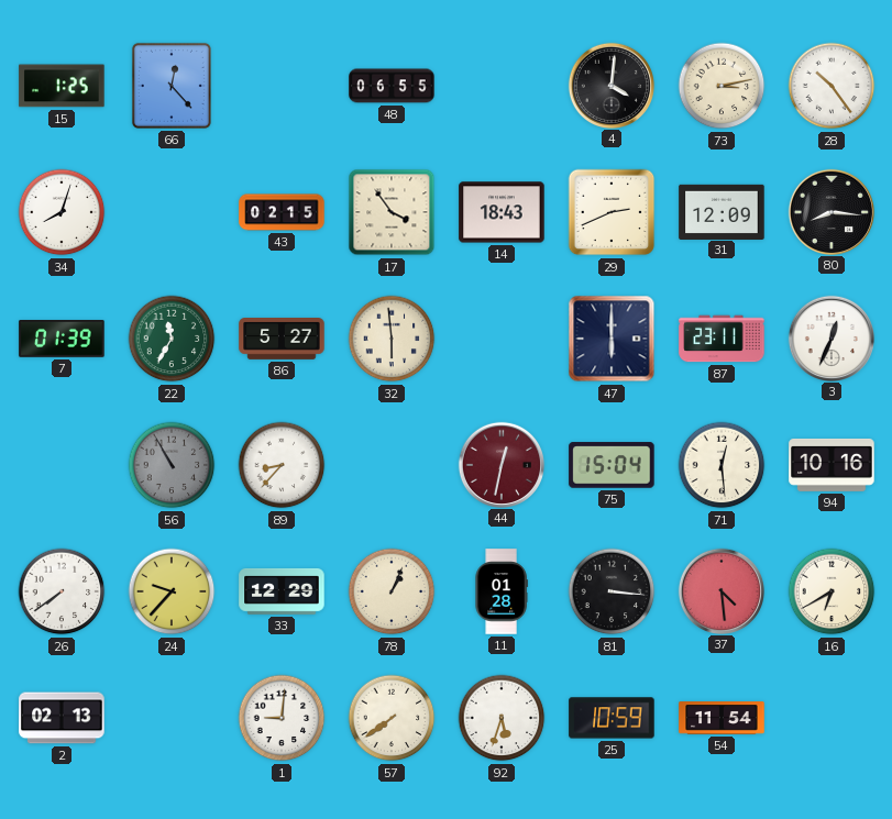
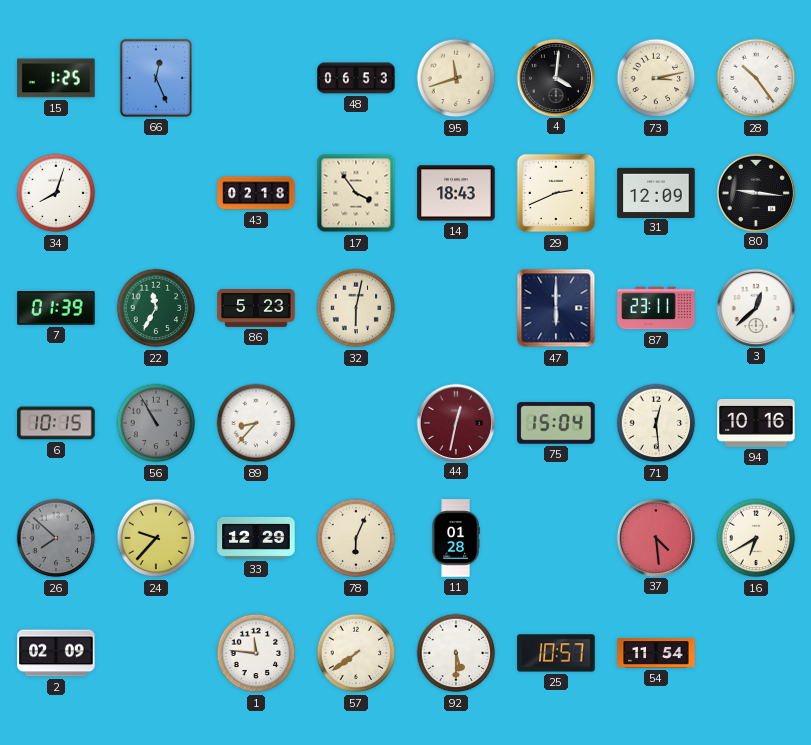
66: 12:23 -> 12:26 (156, 78)
48: 06:55 -> 06:53 (356, 78)
95: none -> 11:42 (456, 78)
43: 02:15 -> 02:18 (256, 193)
80: 8:16 -> 9:16 (755, 192)
86: 5:27 -> 5:23 (256, 309)
32: 5:59 -> 6:02 (356, 308)
3: 12:34 -> 12:38 (755, 307)
6: none -> 10:15 (56, 423)
26: 7:39 -> 7:52 (56, 538)
26 dial: white -> grey (56, 538)
78: 1:04 -> 6:04 (356, 538)
81: 3:16 -> none (612, 591)
2: 02:13 -> 02:09 (56, 653)
1: 9:01 -> 11:46 (256, 653)
92: 5:33 -> 5:30 (456, 653)
25: 10:59 -> 10:57 (556, 653)
